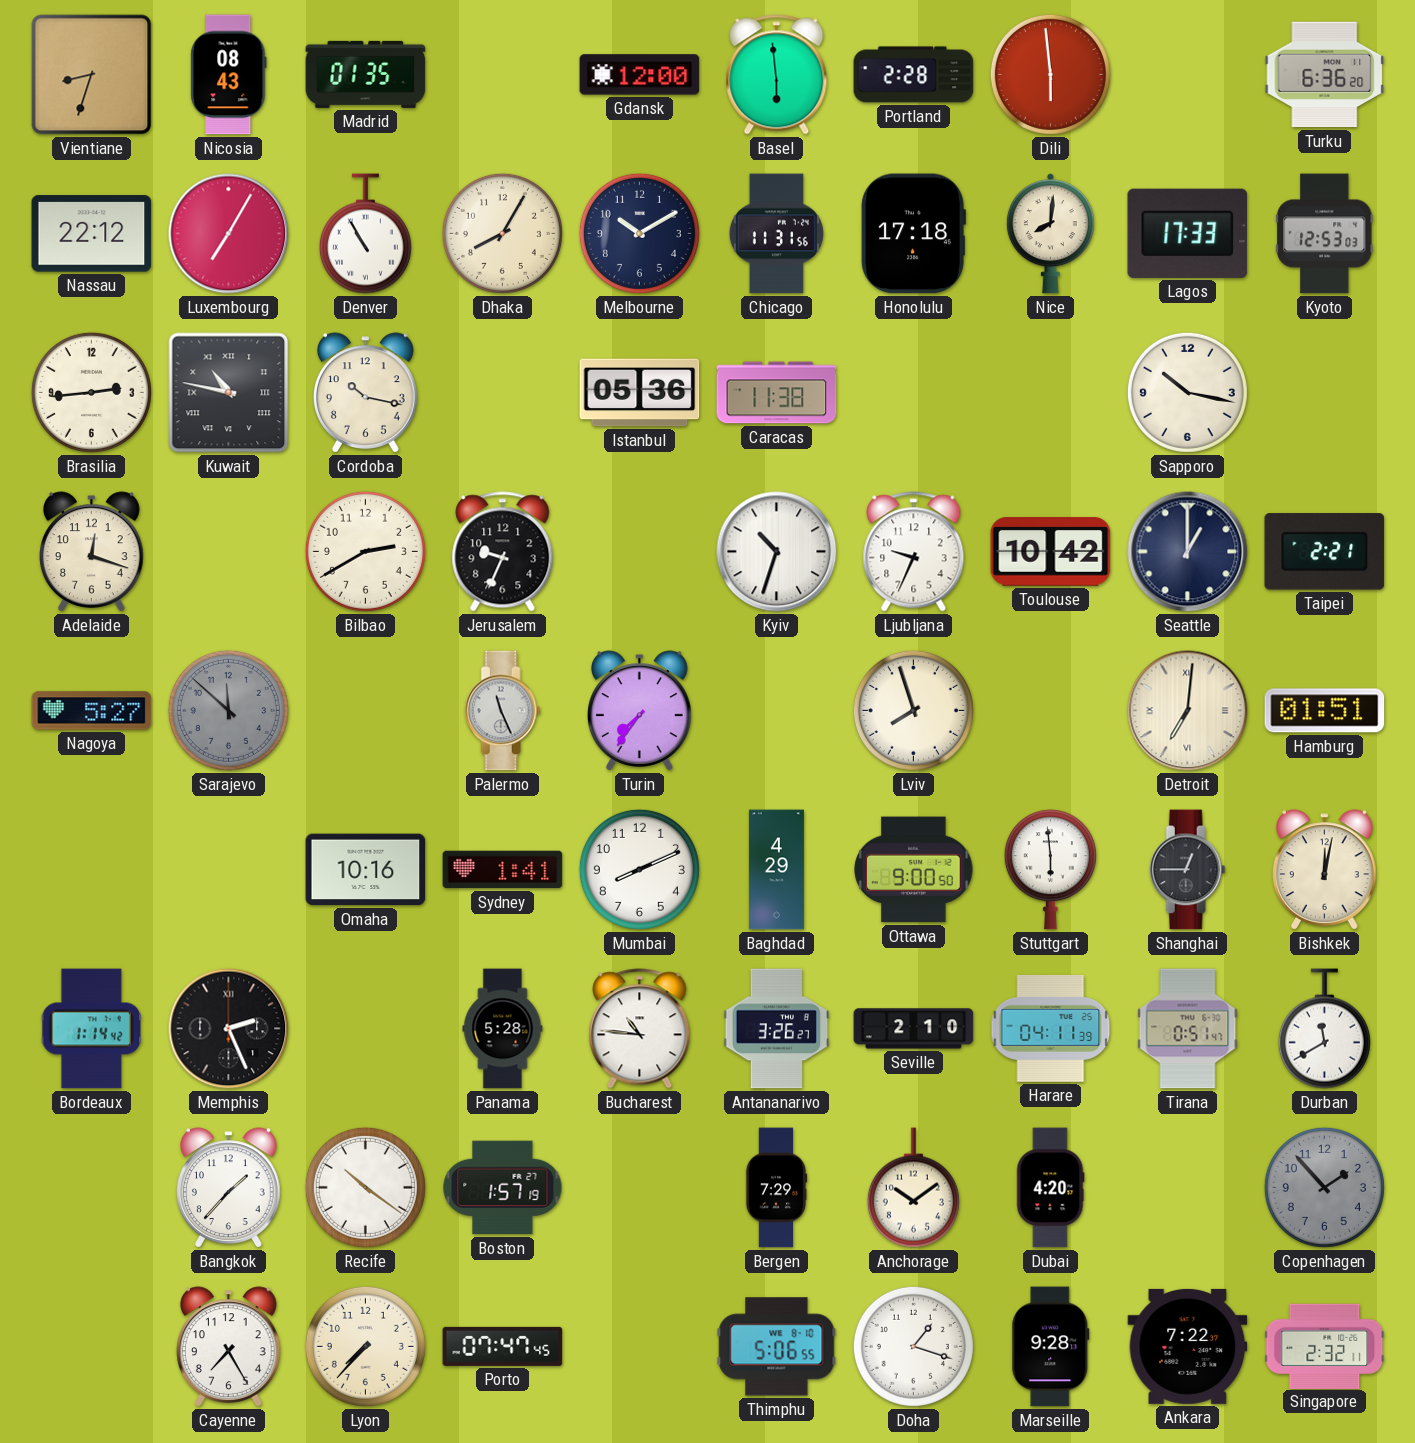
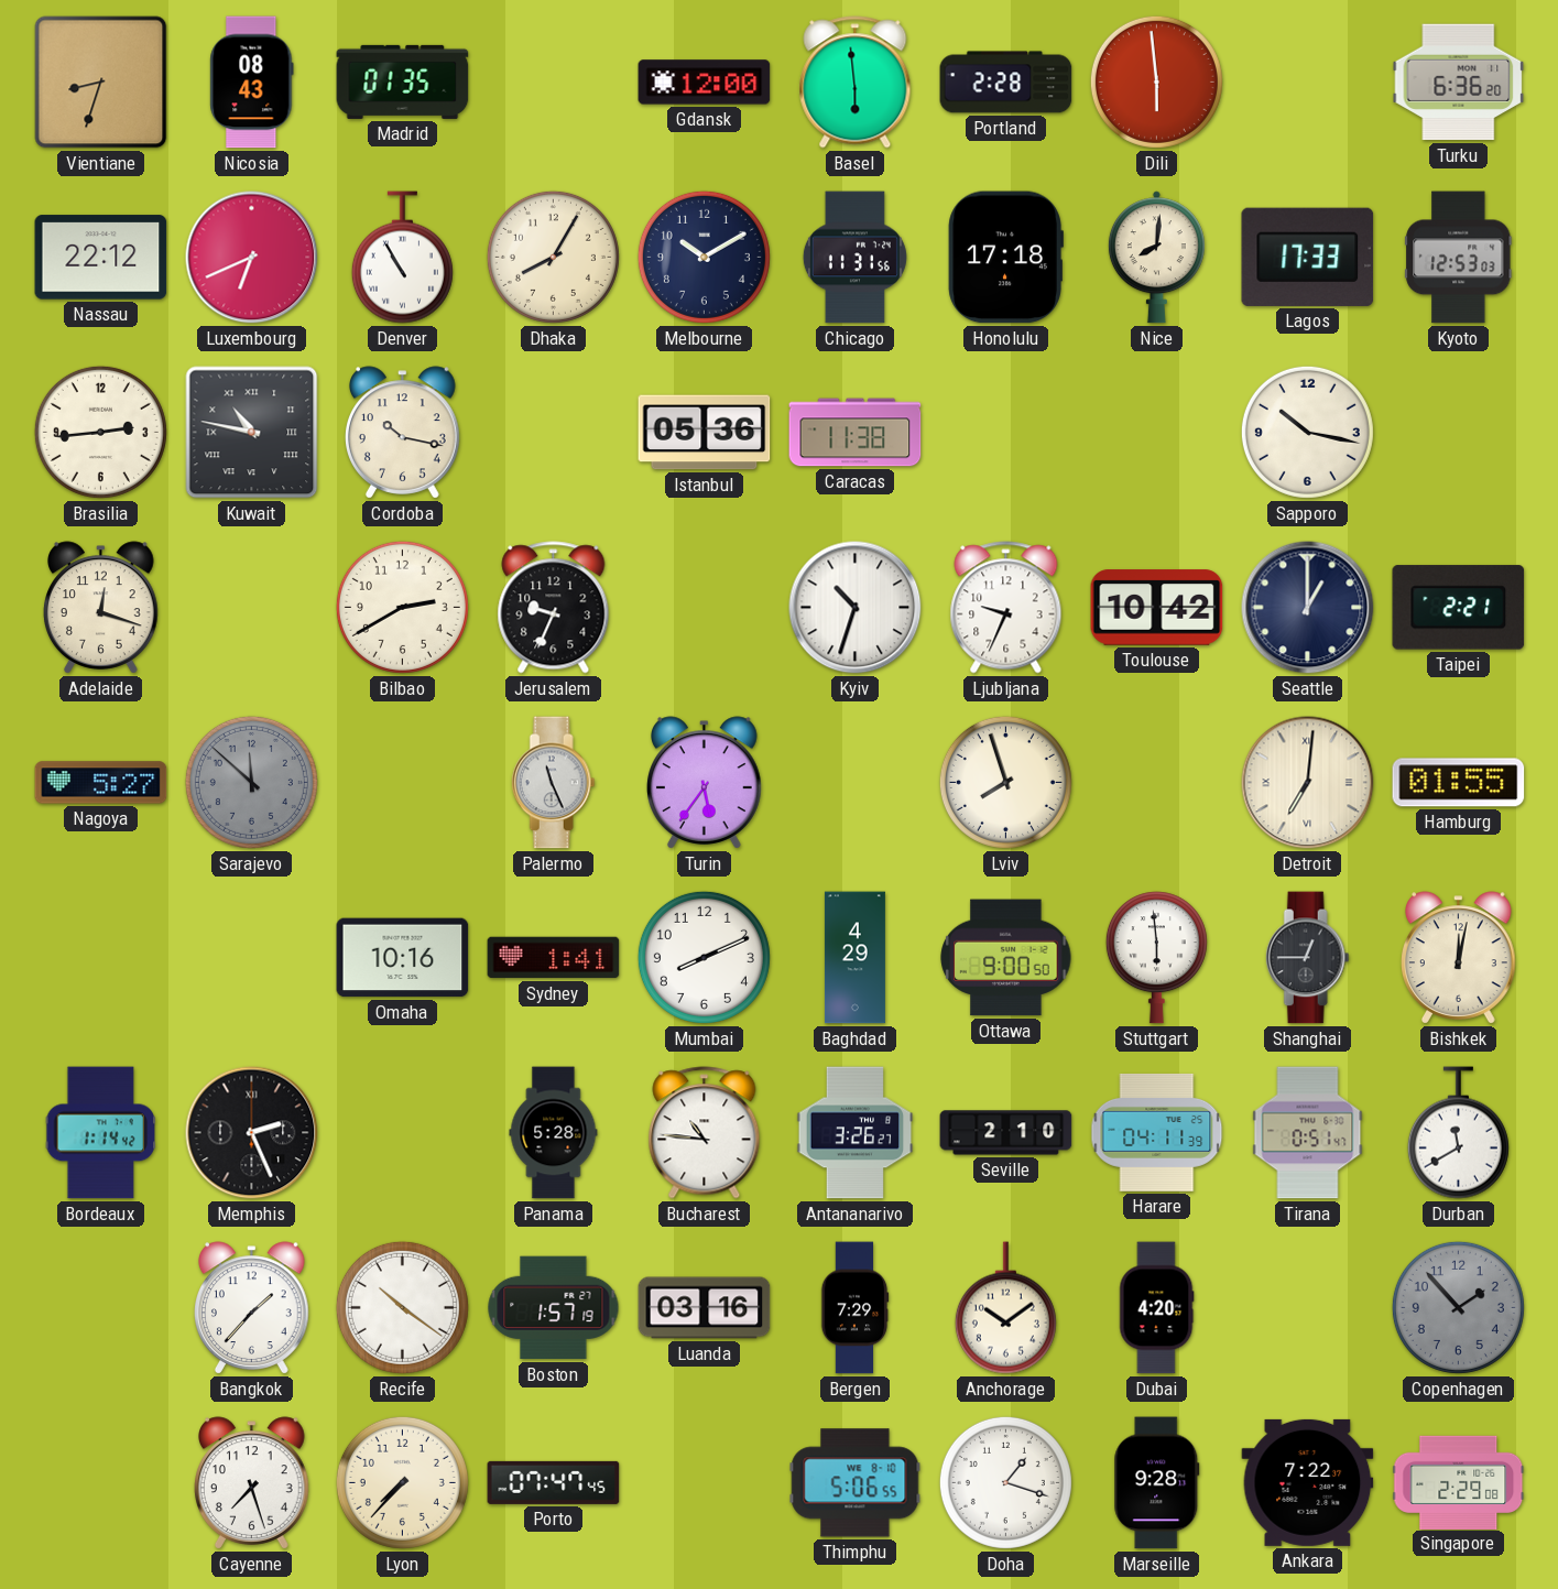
Luxembourg: 7:05 -> 6:41 (252, 258)
Turin: 7:36 -> 5:36 (705, 783)
Hamburg: 01:51 -> 01:55 (1459, 783)
Luanda: none -> 03:16 (705, 1308)
Cayenne: 7:25 -> 7:27 (252, 1483)
Singapore: 2:32 -> 2:29 (1459, 1482)
